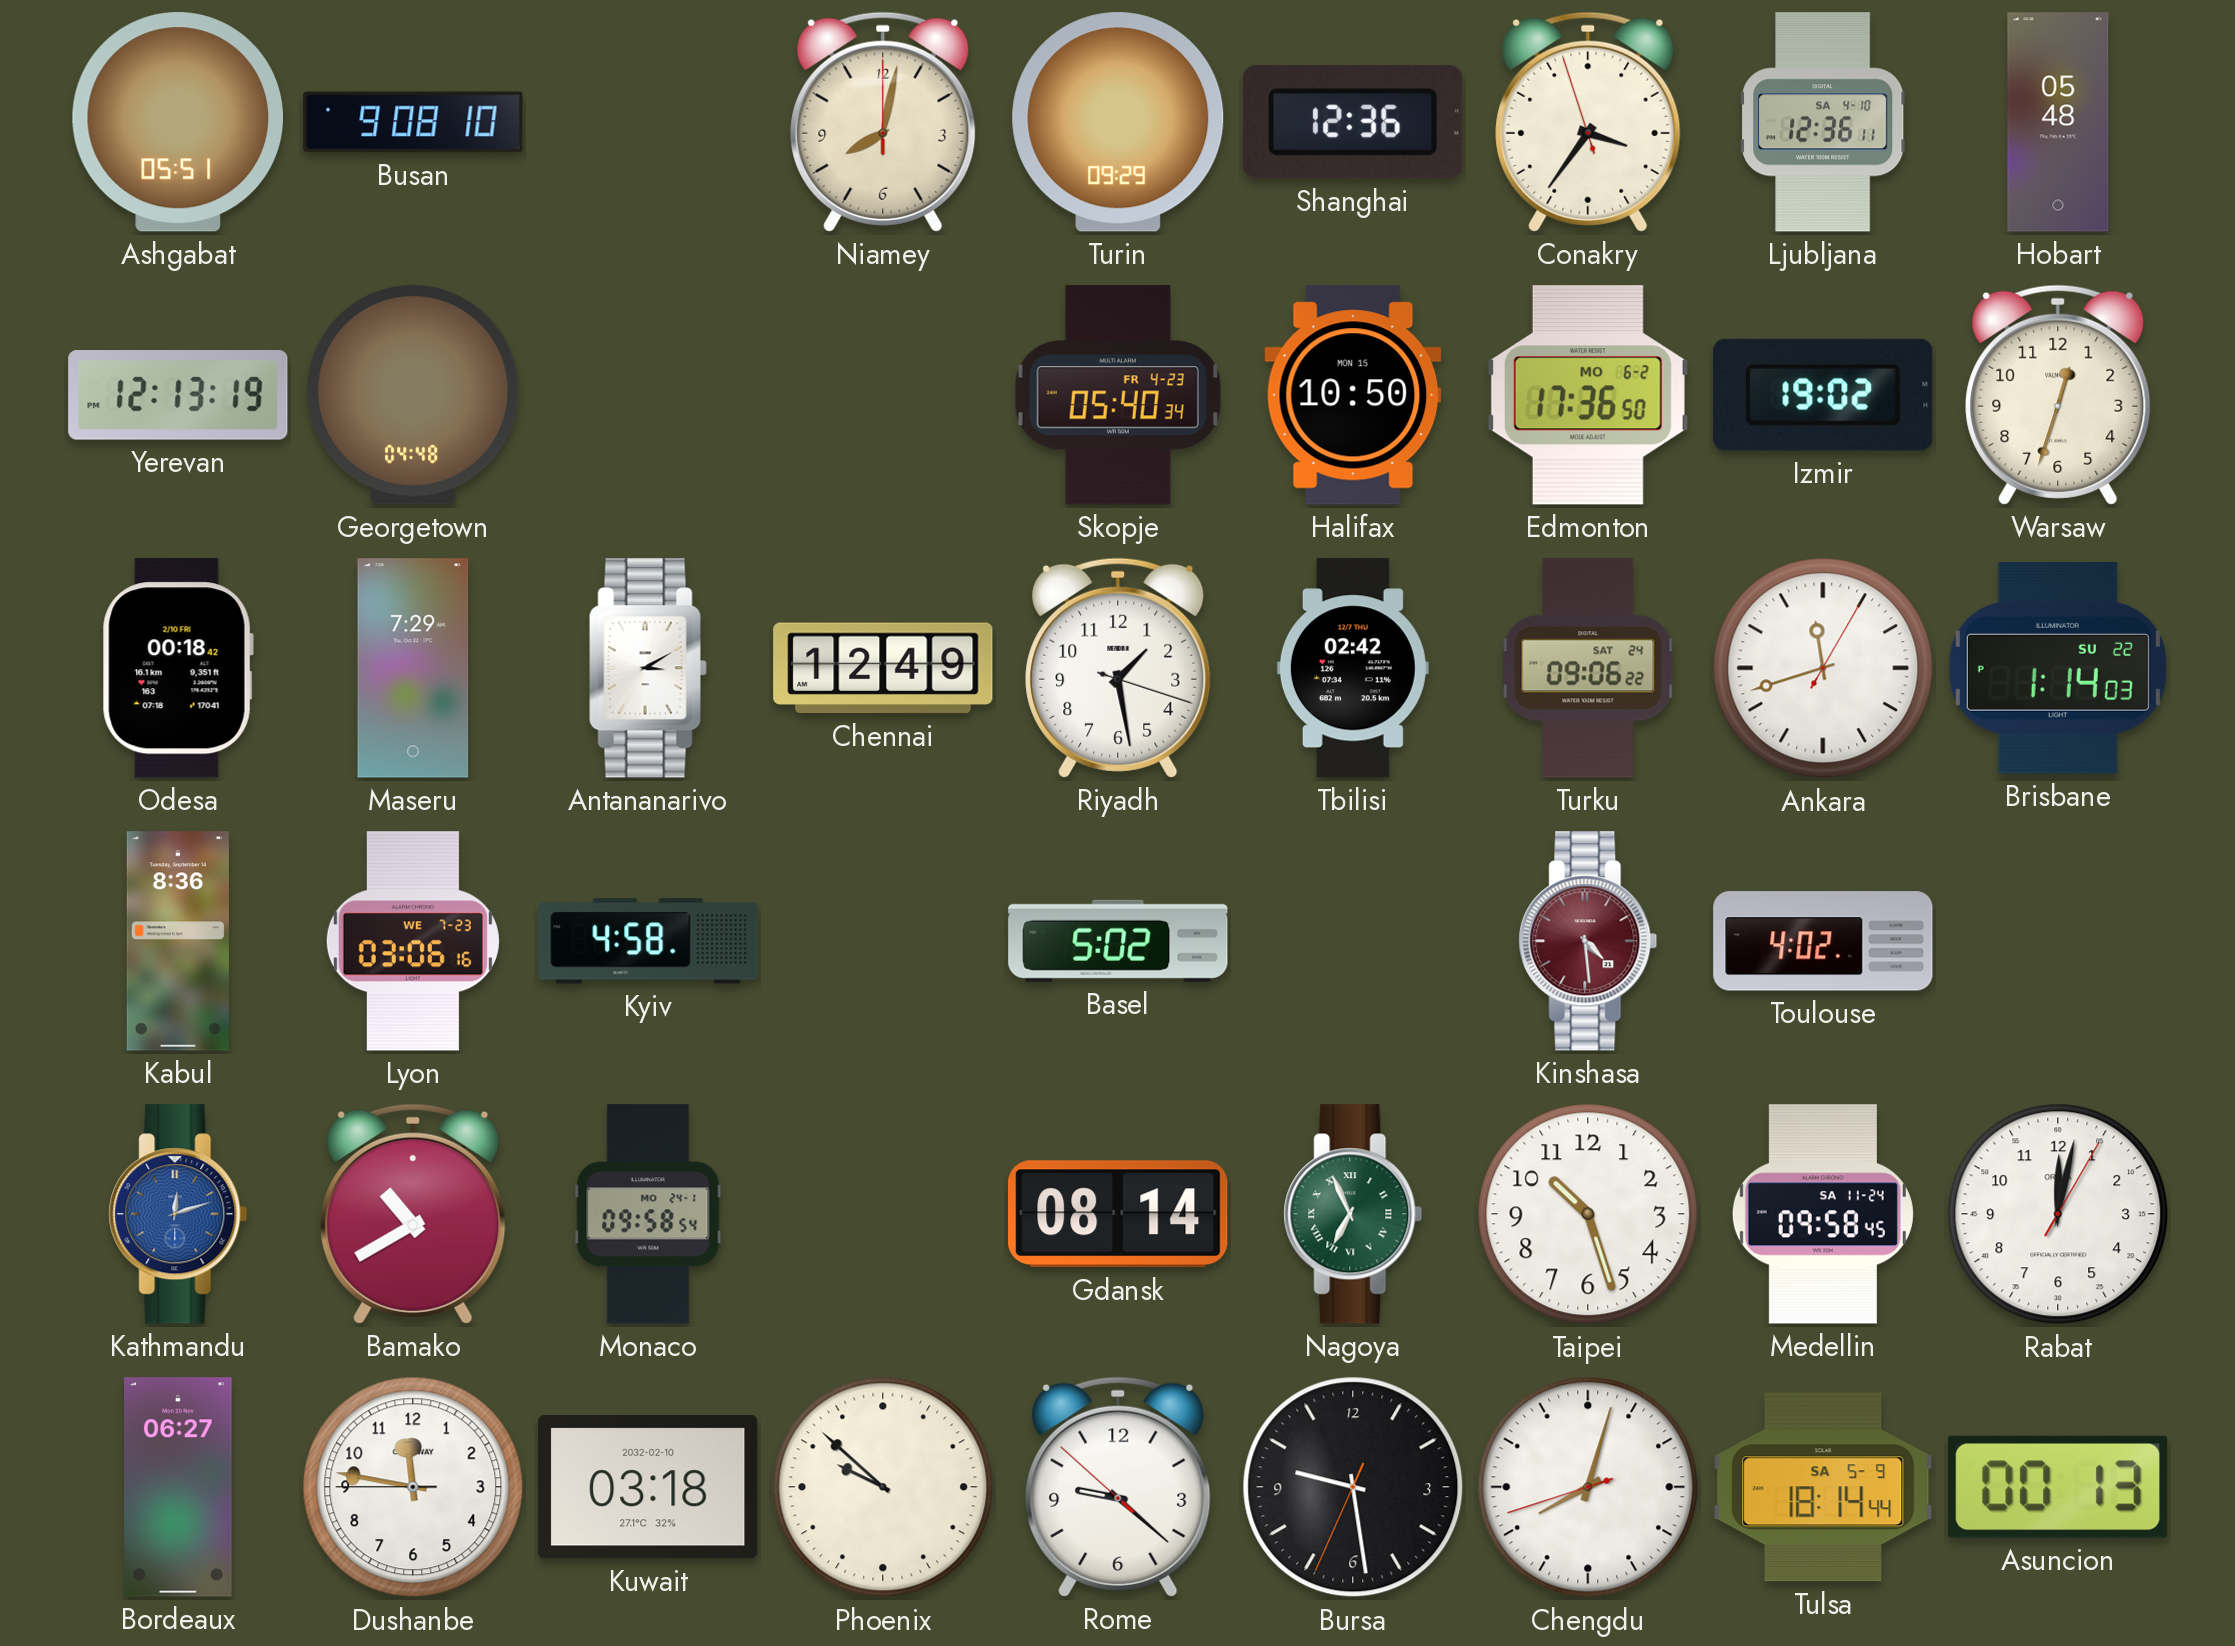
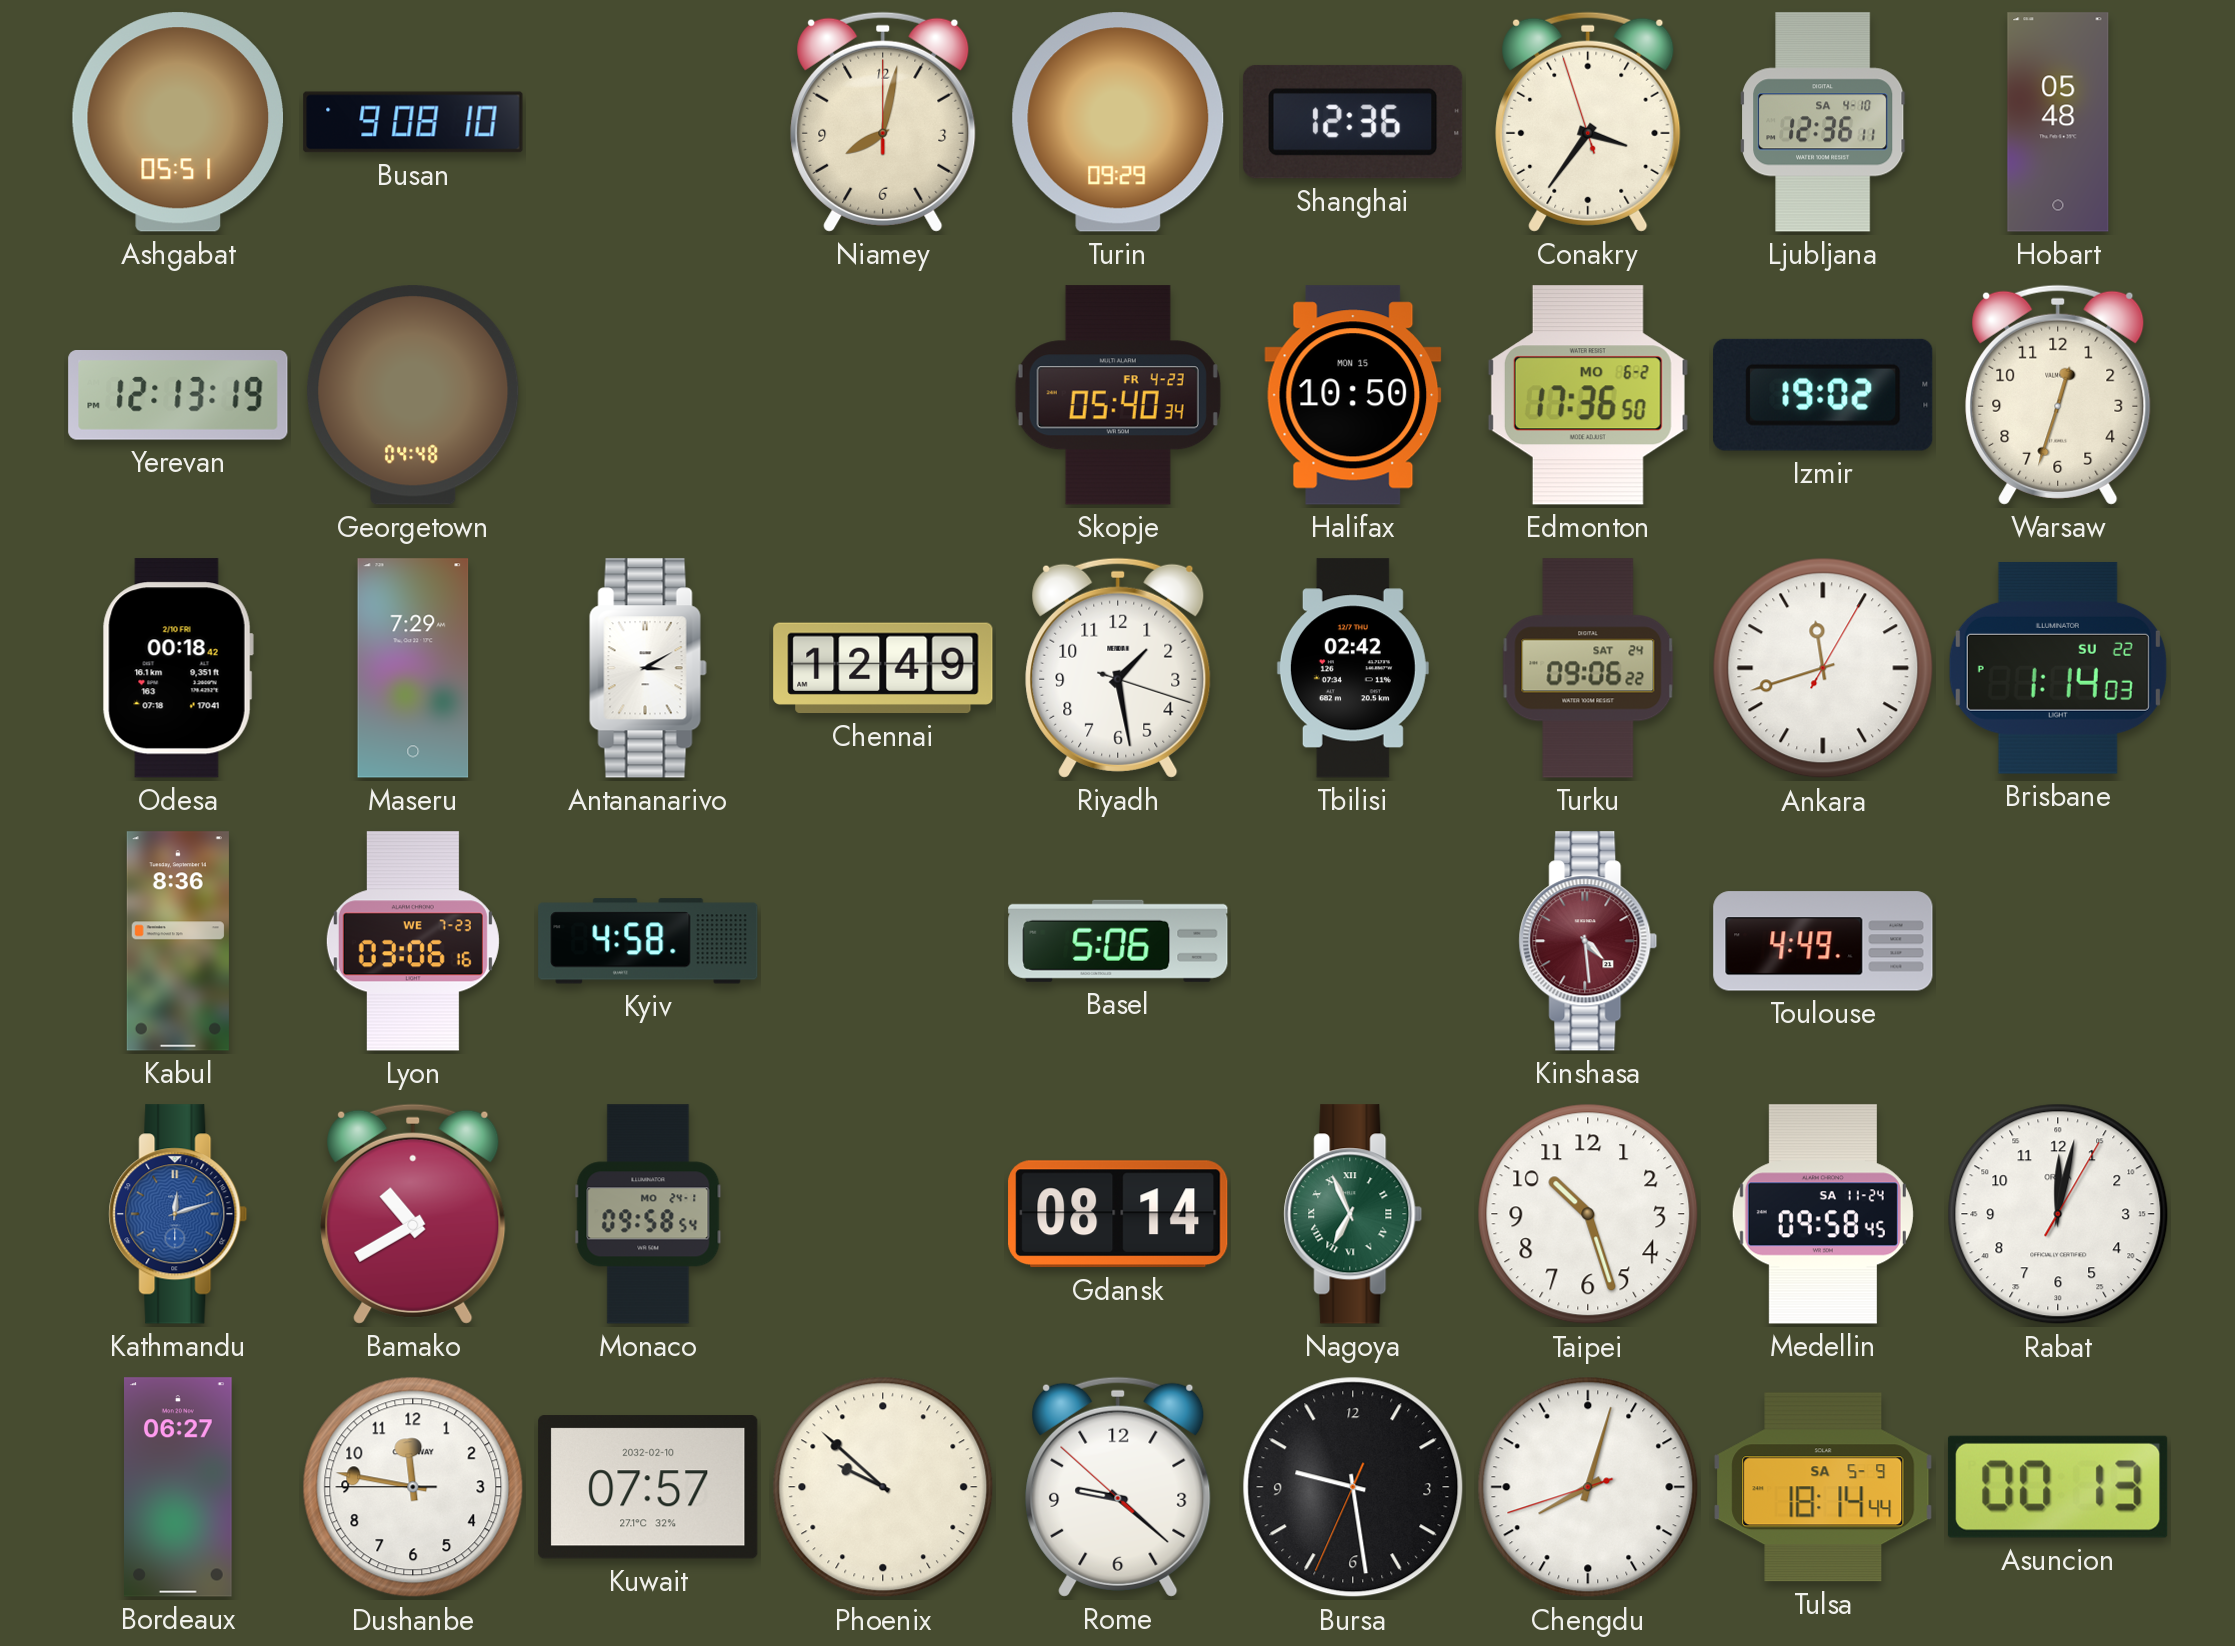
Basel: 5:02 -> 5:06 (1118, 941)
Toulouse: 4:02 -> 4:49 (1823, 941)
Kuwait: 03:18 -> 07:57 (648, 1487)
